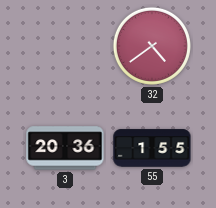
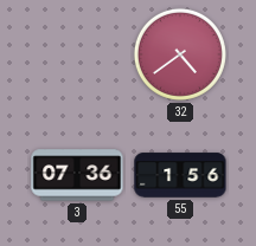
3: 20:36 -> 07:36 (77, 175)
55: 1:55 -> 1:56 (180, 175)
